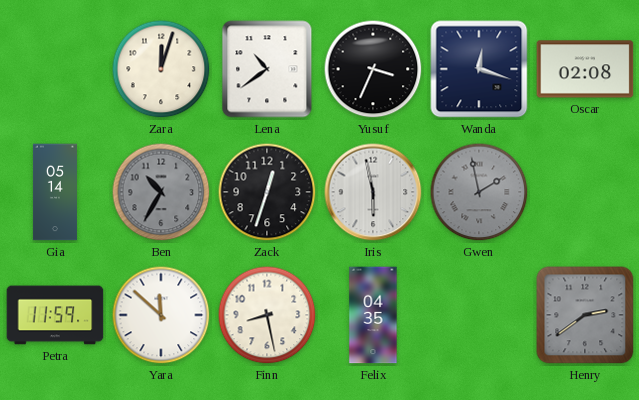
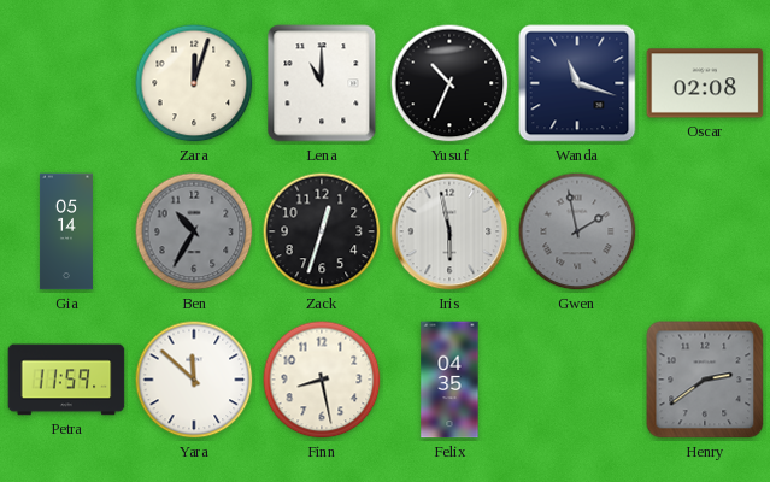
Lena: 10:39 -> 11:00 (322, 83)
Yusuf: 3:34 -> 10:34 (449, 83)
Wanda: 12:18 -> 11:18 (577, 83)
